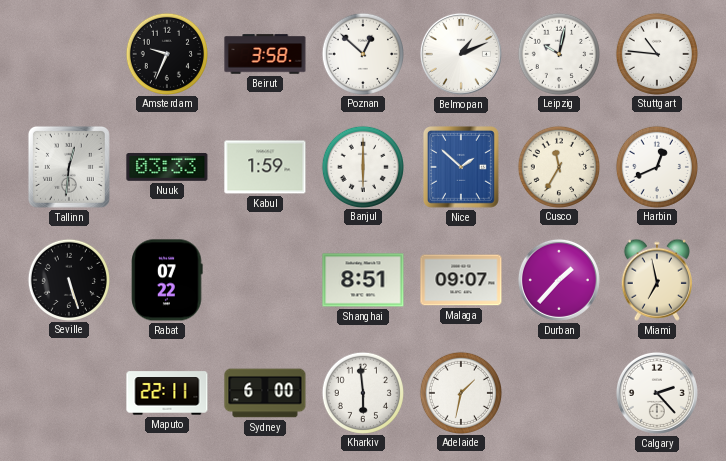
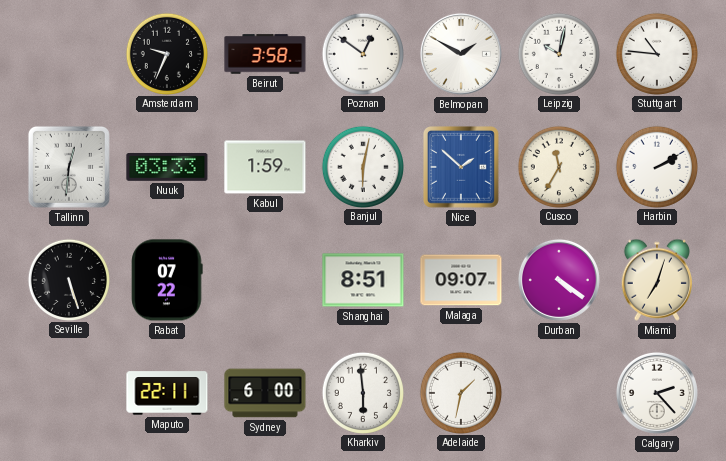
Poznan: 12:52 -> 12:51 (362, 53)
Belmopan: 1:11 -> 1:50 (461, 54)
Banjul: 6:00 -> 6:02 (362, 166)
Harbin: 12:41 -> 2:10 (656, 166)
Durban: 1:37 -> 4:21 (559, 280)
Miami: 6:58 -> 7:03 (657, 280)
